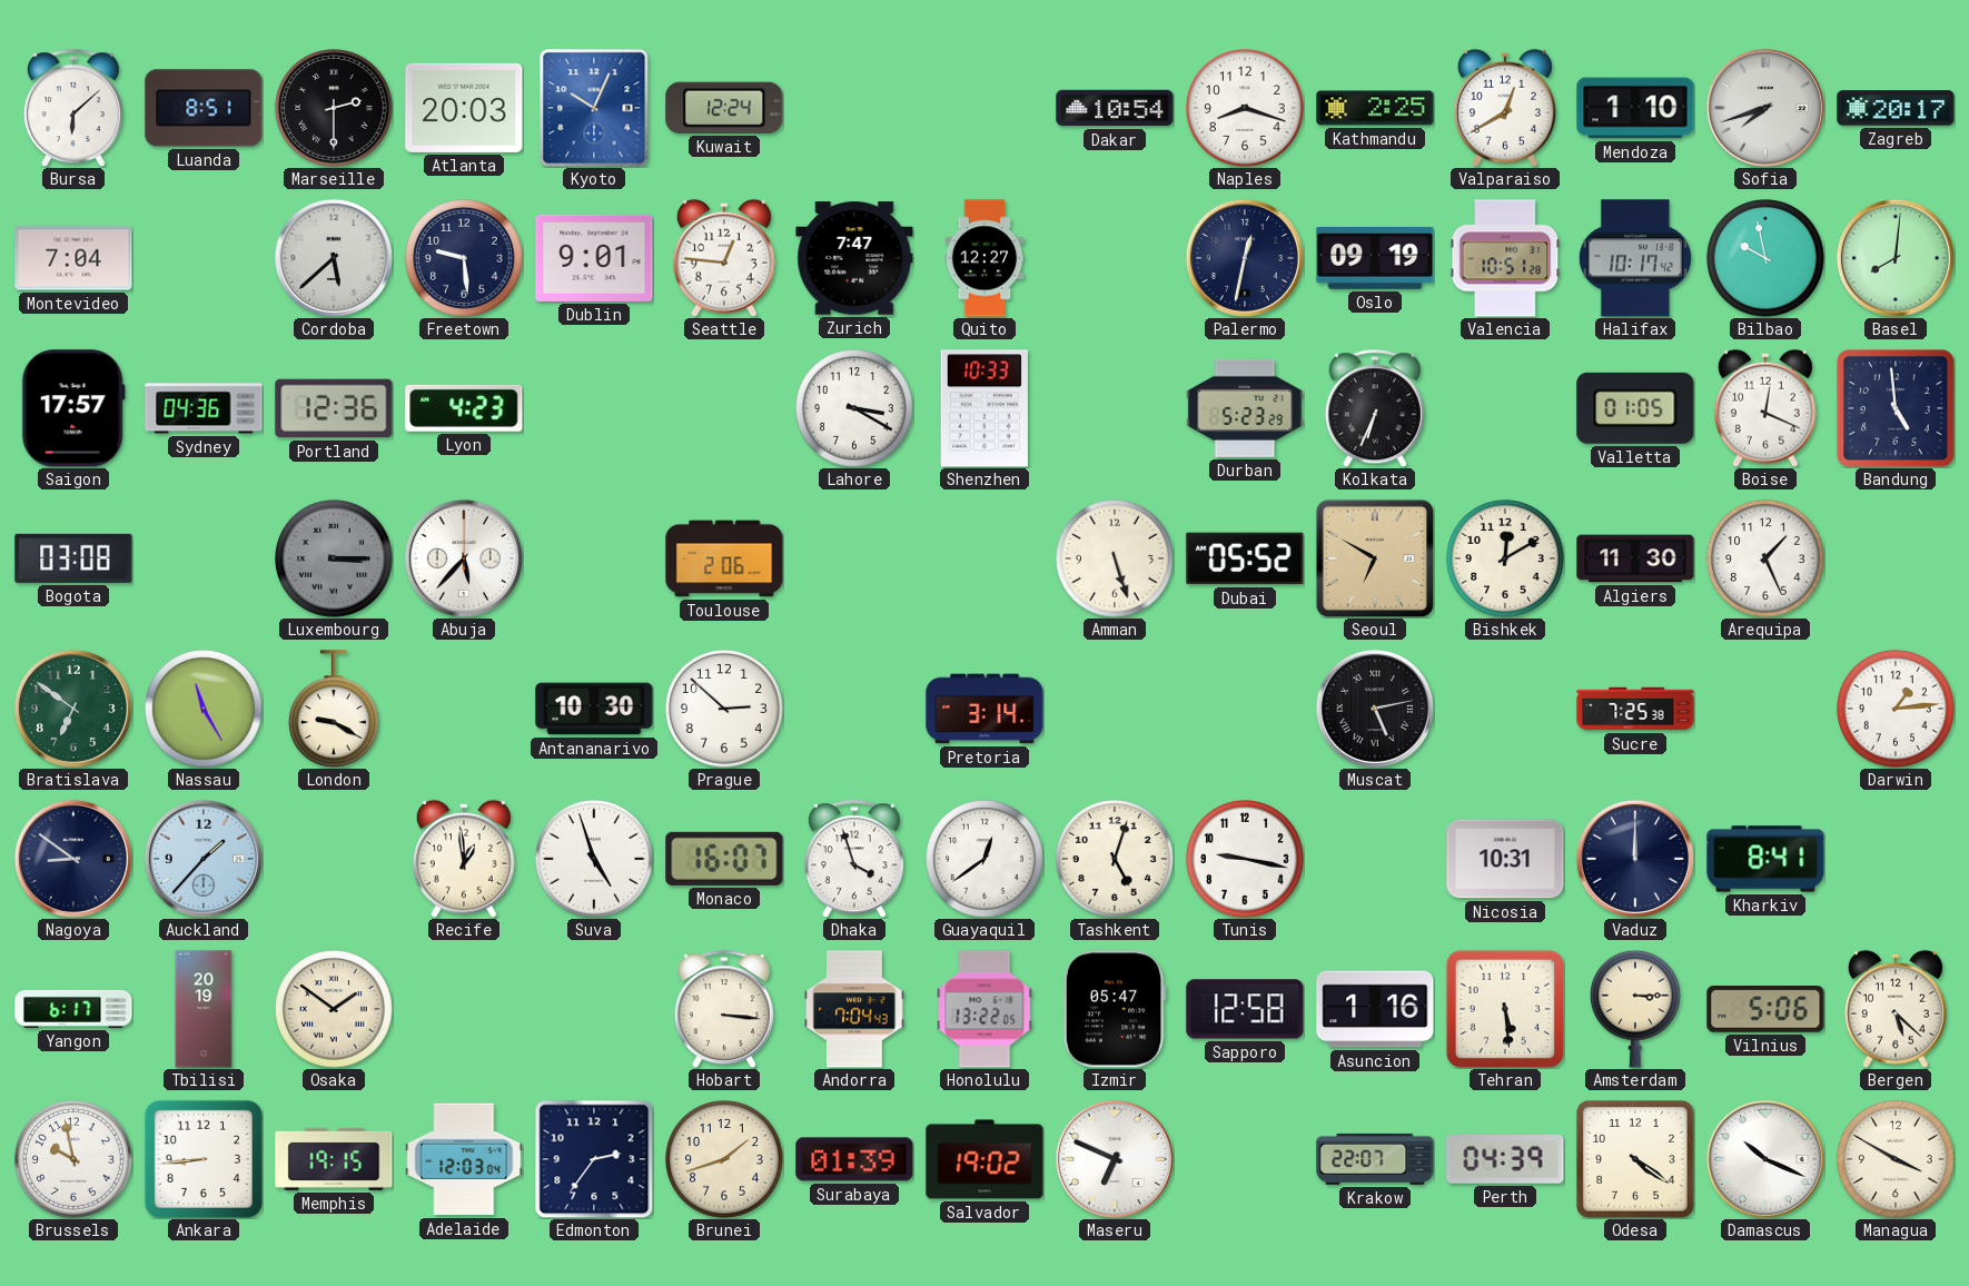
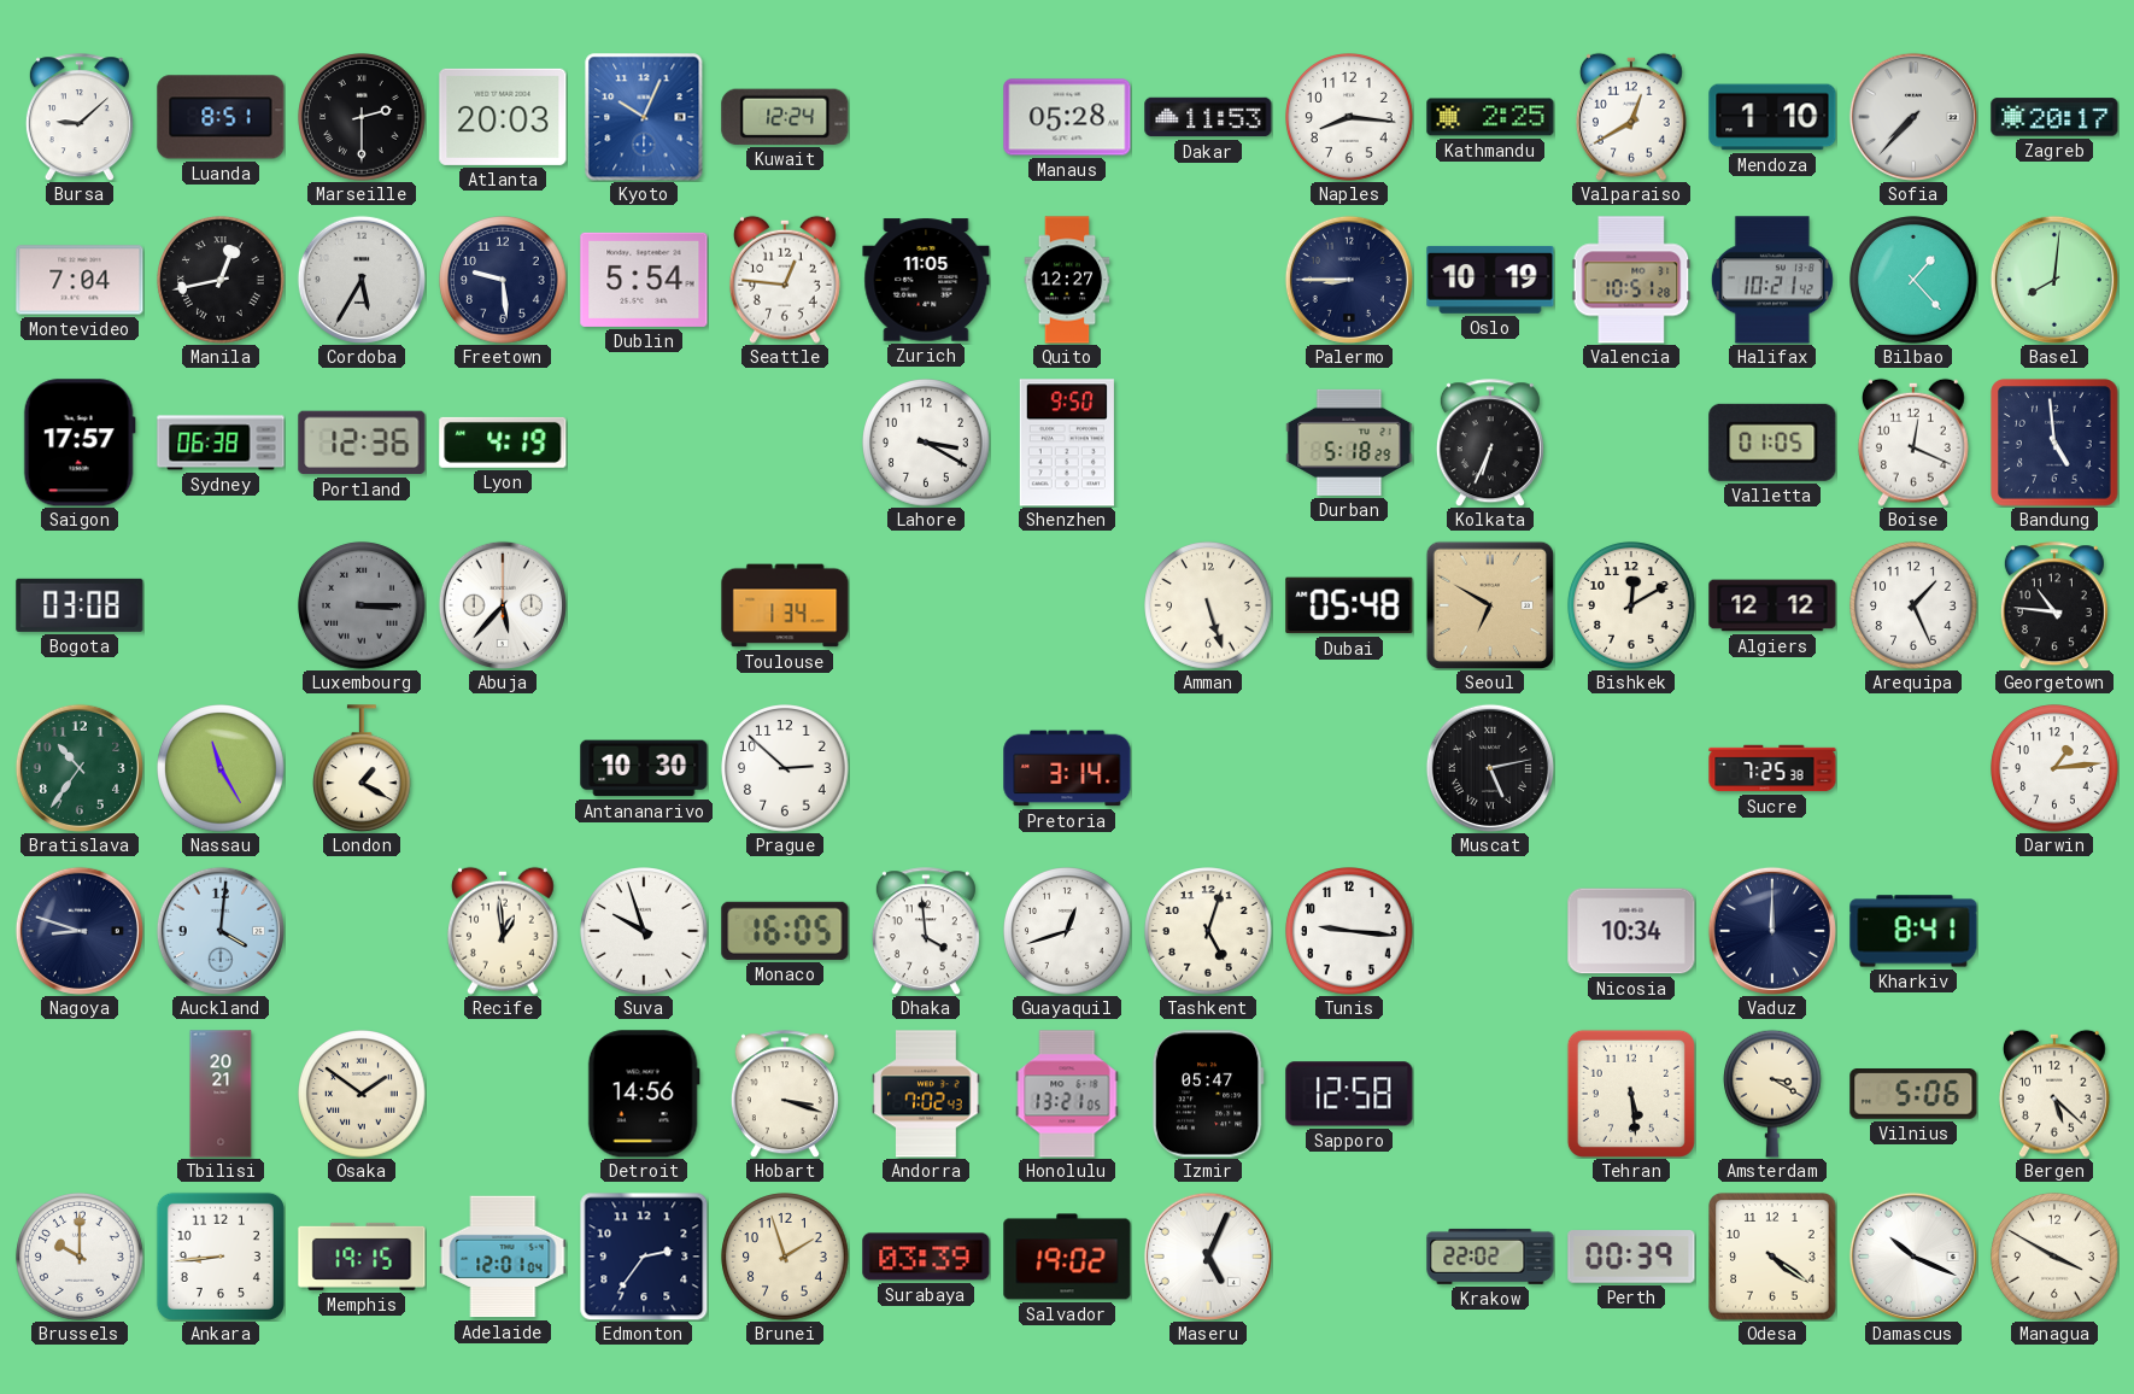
Bursa: 6:08 -> 9:08 (80, 117)
Manaus: none -> 05:28 (1067, 117)
Dakar: 10:54 -> 11:53 (1208, 117)
Naples: 8:18 -> 8:16 (1349, 117)
Sofia: 7:42 -> 7:37 (1913, 117)
Manila: none -> 12:43 (221, 280)
Cordoba: 5:38 -> 5:35 (362, 280)
Dublin: 9:01 -> 5:54 (644, 280)
Zurich: 7:47 -> 11:05 (926, 280)
Palermo: 12:32 -> 8:45 (1349, 280)
Oslo: 09:19 -> 10:19 (1490, 280)
Halifax: 10:17 -> 10:21 (1772, 280)
Bilbao: 9:58 -> 1:23 (1913, 280)
Sydney: 04:36 -> 06:38 (221, 443)
Lyon: 4:23 -> 4:19 (503, 443)
Shenzhen: 10:33 -> 9:50 (1067, 443)
Durban: 5:23 -> 5:18 (1349, 443)
Toulouse: 2:06 -> 1:34 (785, 605)
Dubai: 05:52 -> 05:48 (1349, 605)
Algiers: 11:30 -> 12:12 (1772, 605)
Georgetown: none -> 10:46 (2054, 605)
Bratislava: 6:51 -> 10:36 (80, 768)
London: 9:20 -> 1:20 (363, 768)
Nagoya: 8:51 -> 8:48 (80, 931)
Auckland: 1:37 -> 4:01 (221, 931)
Suva: 4:57 -> 9:57 (644, 931)
Monaco: 16:07 -> 16:05 (785, 931)
Dhaka: 3:57 -> 3:59 (926, 931)
Guayaquil: 12:39 -> 12:42 (1067, 931)
Tunis: 9:17 -> 9:16 (1349, 931)
Nicosia: 10:31 -> 10:34 (1631, 931)
Yangon: 6:17 -> none (73, 1009)
Tbilisi: 20:19 -> 20:21 (221, 1094)
Detroit: none -> 14:56 (644, 1094)
Hobart: 3:16 -> 3:18 (785, 1094)
Andorra: 7:04 -> 7:02 (926, 1094)
Honolulu: 13:22 -> 13:21 (1067, 1094)
Asuncion: 1:16 -> none (1375, 1009)
Amsterdam: 3:15 -> 3:20 (1774, 1094)
Brussels: 9:58 -> 10:00 (80, 1257)
Adelaide: 12:03 -> 12:01 (503, 1257)
Brunei: 1:42 -> 1:57 (785, 1257)
Surabaya: 01:39 -> 03:39 (926, 1257)
Maseru: 6:49 -> 5:04 (1208, 1257)
Krakow: 22:07 -> 22:02 (1490, 1257)
Perth: 04:39 -> 00:39 (1631, 1257)
